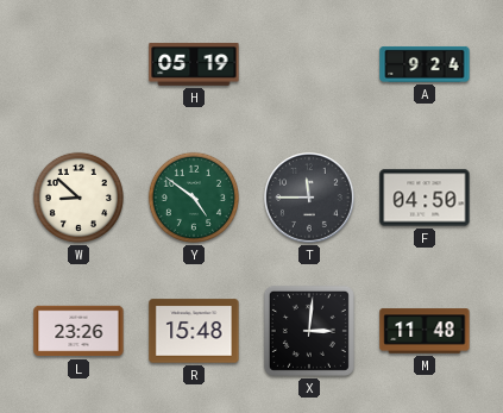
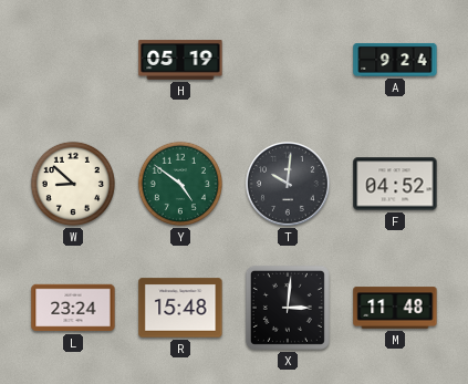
T: 11:45 -> 10:01 (289, 185)
F: 04:50 -> 04:52 (395, 184)
L: 23:26 -> 23:24 (73, 308)
